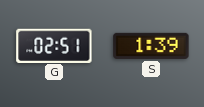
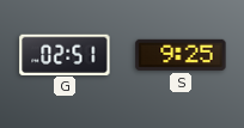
S: 1:39 -> 9:25 (181, 55)
